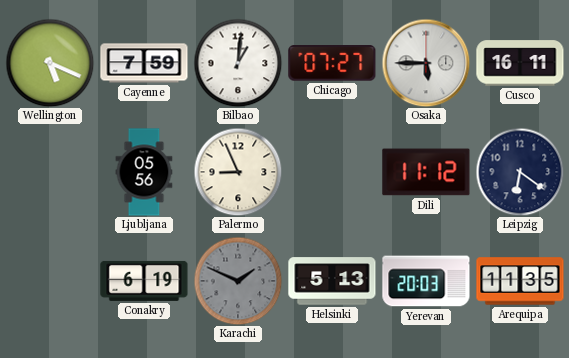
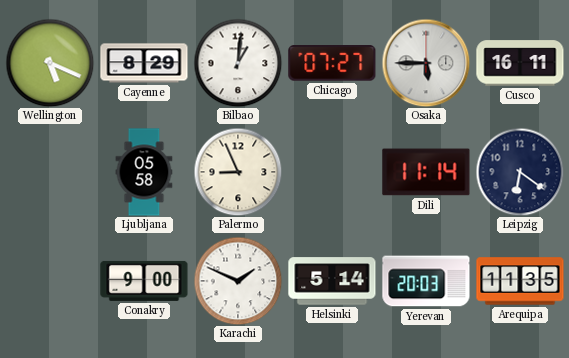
Cayenne: 7:59 -> 8:29 (144, 63)
Ljubljana: 05:56 -> 05:58 (144, 172)
Dili: 11:12 -> 11:14 (426, 172)
Conakry: 6:19 -> 9:00 (144, 281)
Karachi dial: grey -> white (238, 281)
Helsinki: 5:13 -> 5:14 (332, 281)
